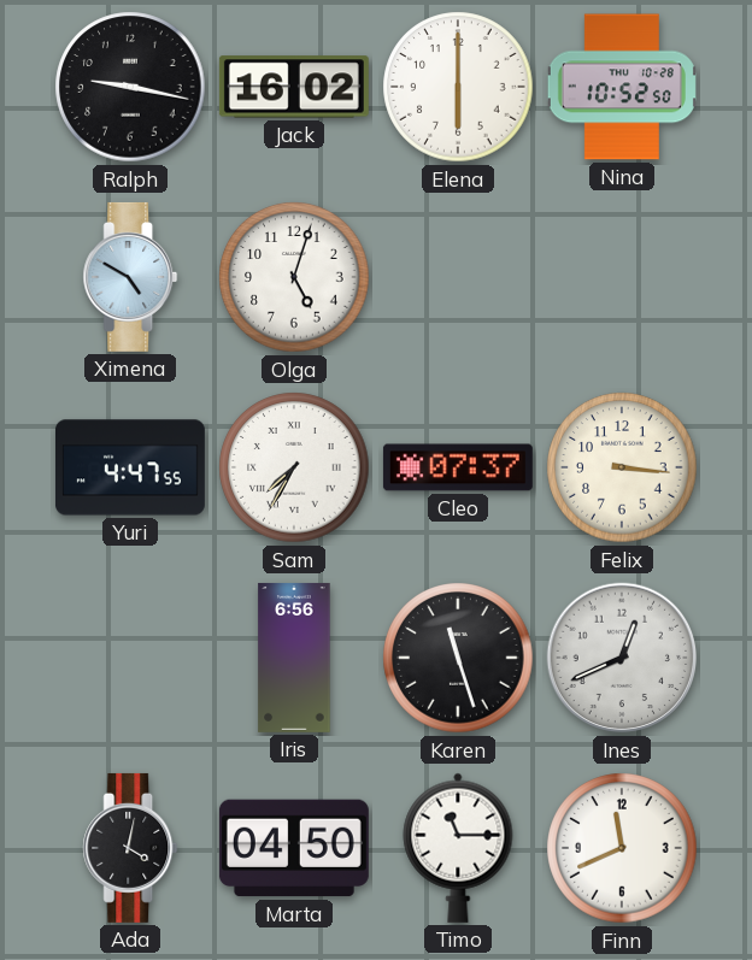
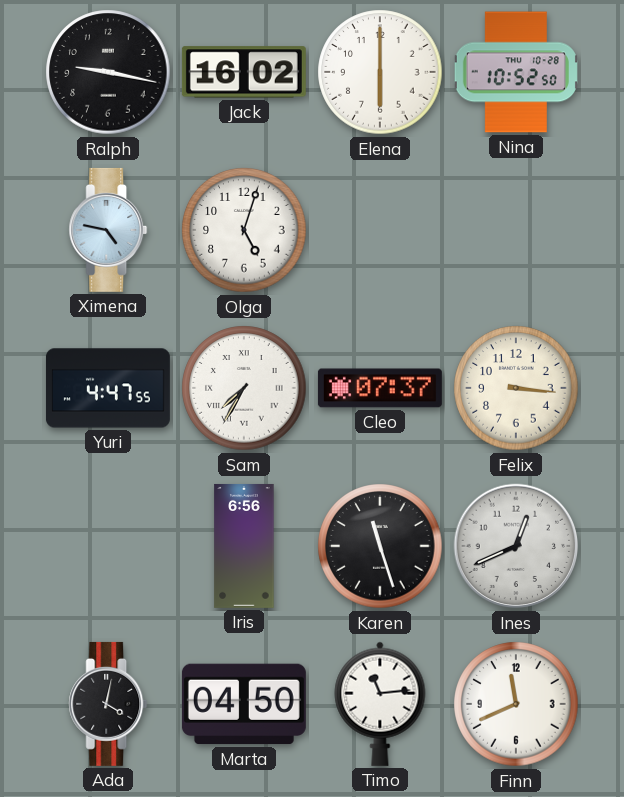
Ximena: 4:50 -> 4:47 (108, 230)
Timo: 11:15 -> 11:14 (380, 704)
